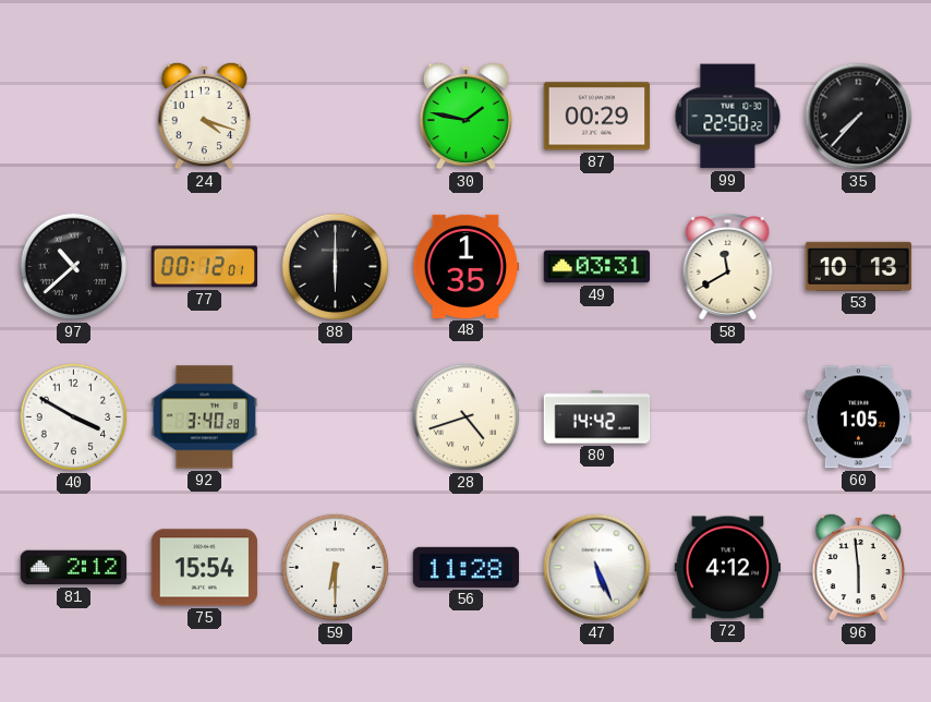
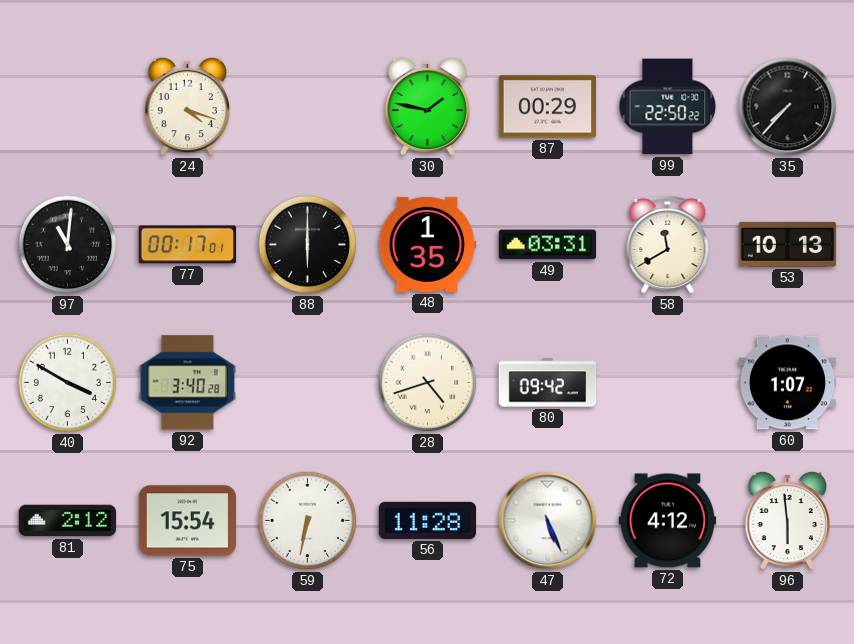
97: 10:38 -> 11:01 (68, 245)
77: 00:12 -> 00:17 (188, 245)
80: 14:42 -> 09:42 (548, 383)
60: 1:05 -> 1:07 (788, 383)
59: 6:30 -> 6:32 (308, 521)
